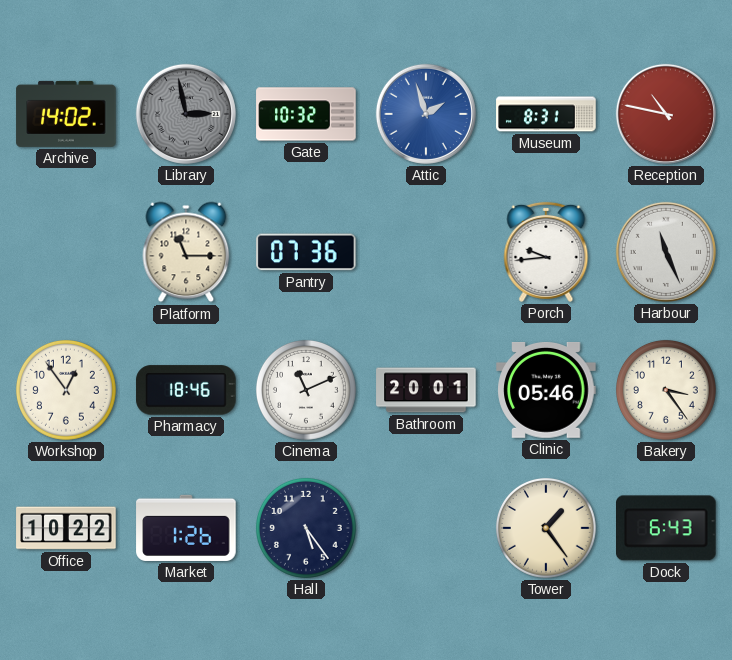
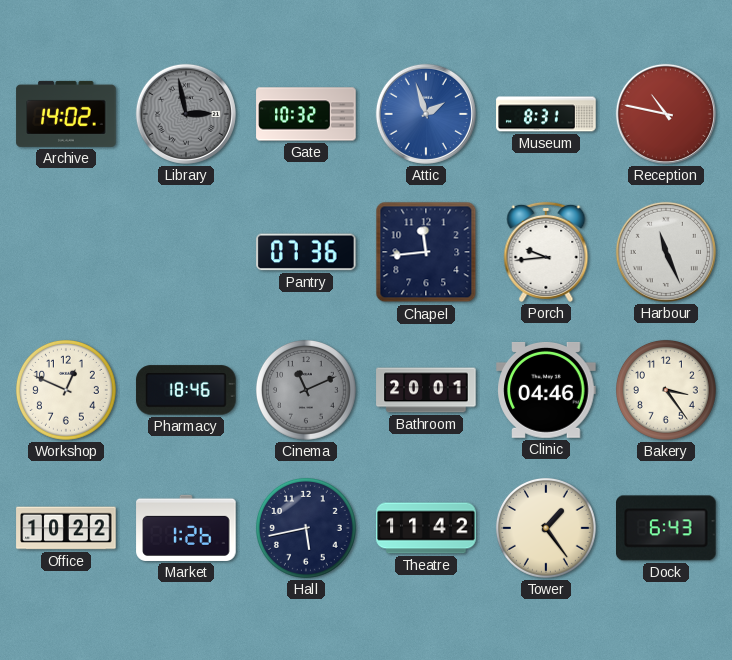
Platform: 11:15 -> none (186, 252)
Chapel: none -> 11:44 (426, 252)
Workshop: 12:54 -> 12:49 (66, 390)
Cinema dial: white -> grey (306, 390)
Clinic: 05:46 -> 04:46 (546, 391)
Hall: 5:24 -> 5:43 (306, 528)
Theatre: none -> 11:42 (426, 528)
